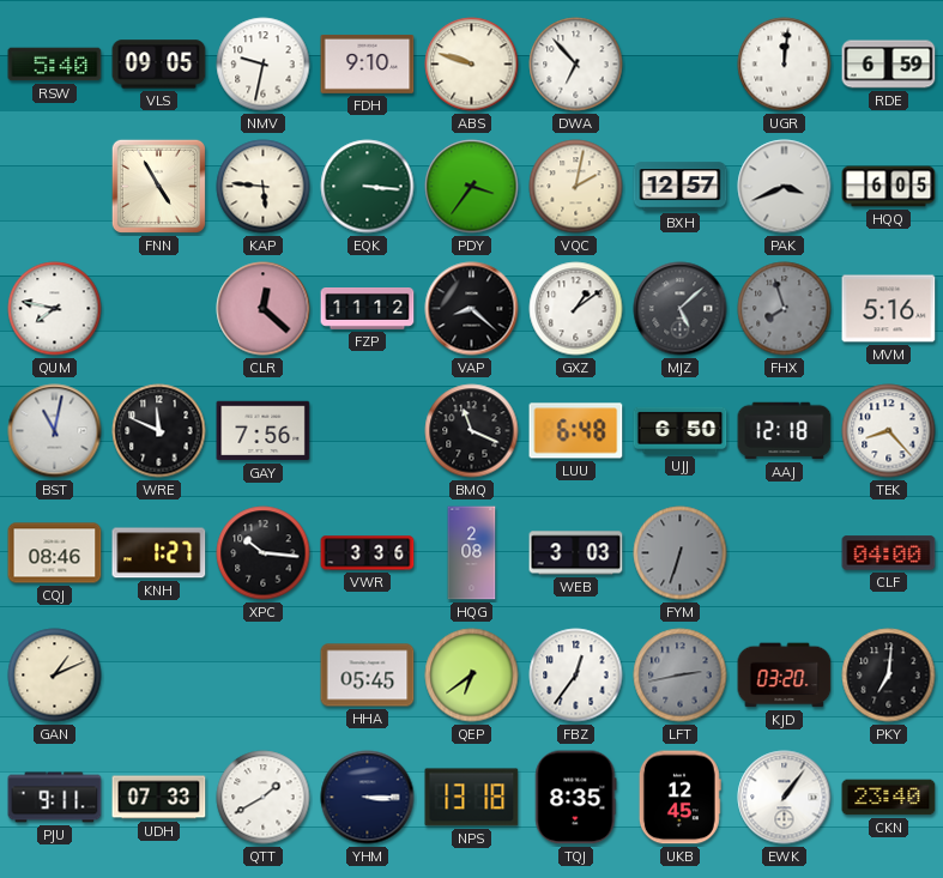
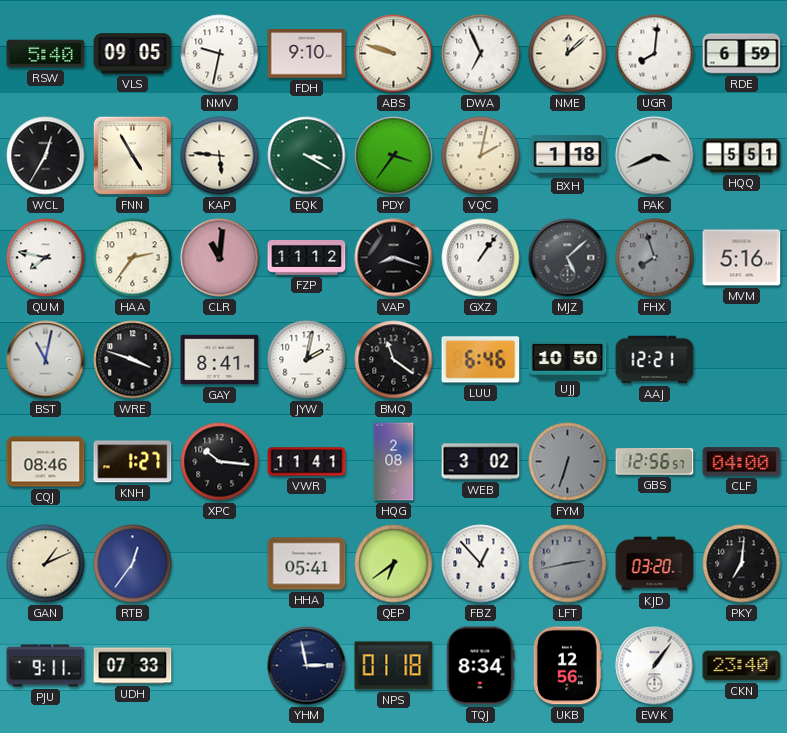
DWA: 6:53 -> 6:56 (481, 54)
NME: none -> 12:08 (568, 54)
UGR: 12:01 -> 8:01 (655, 54)
WCL: none -> 12:35 (46, 156)
EQK: 3:16 -> 3:20 (307, 156)
BXH: 12:57 -> 1:18 (568, 156)
HQQ: 6:05 -> 5:51 (742, 156)
HAA: none -> 2:36 (133, 258)
CLR: 12:22 -> 11:01 (220, 258)
VAP: 8:22 -> 8:18 (394, 258)
GXZ: 1:09 -> 1:06 (481, 258)
WRE: 11:49 -> 3:48 (133, 360)
GAY: 7:56 -> 8:41 (220, 360)
JYW: none -> 2:02 (307, 360)
BMQ: 11:19 -> 11:21 (394, 360)
LUU: 6:48 -> 6:46 (481, 360)
UJJ: 6:50 -> 10:50 (568, 359)
AAJ: 12:18 -> 12:21 (655, 360)
TEK: 8:23 -> none (889, 431)
VWR: 3:36 -> 11:41 (307, 462)
WEB: 3:03 -> 3:02 (481, 462)
GBS: none -> 12:56 (655, 462)
RTB: none -> 12:36 (133, 564)
HHA: 05:45 -> 05:41 (307, 564)
FBZ: 12:36 -> 12:53 (481, 564)
QTT: 1:40 -> none (264, 798)
YHM: 3:15 -> 2:58 (307, 666)
NPS: 13:18 -> 01:18 (394, 666)
TQJ: 8:35 -> 8:34 (481, 666)
UKB: 12:45 -> 12:56 (567, 666)
